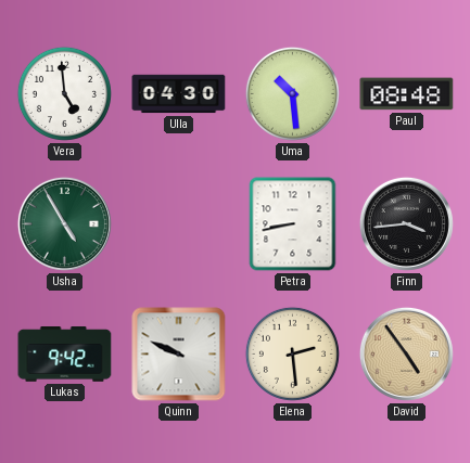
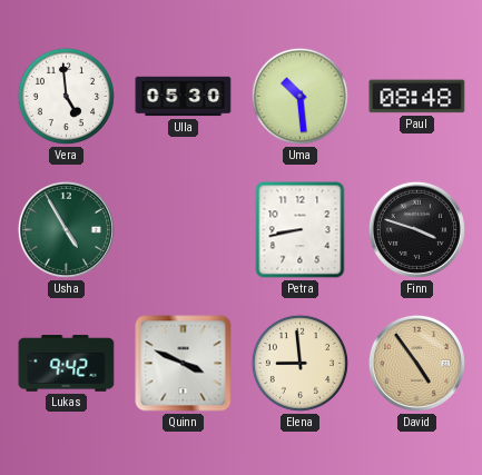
Ulla: 04:30 -> 05:30 (184, 97)
Finn: 3:44 -> 3:48 (416, 229)
Quinn: 9:49 -> 3:49 (184, 364)
Elena: 2:29 -> 8:59 (299, 363)
